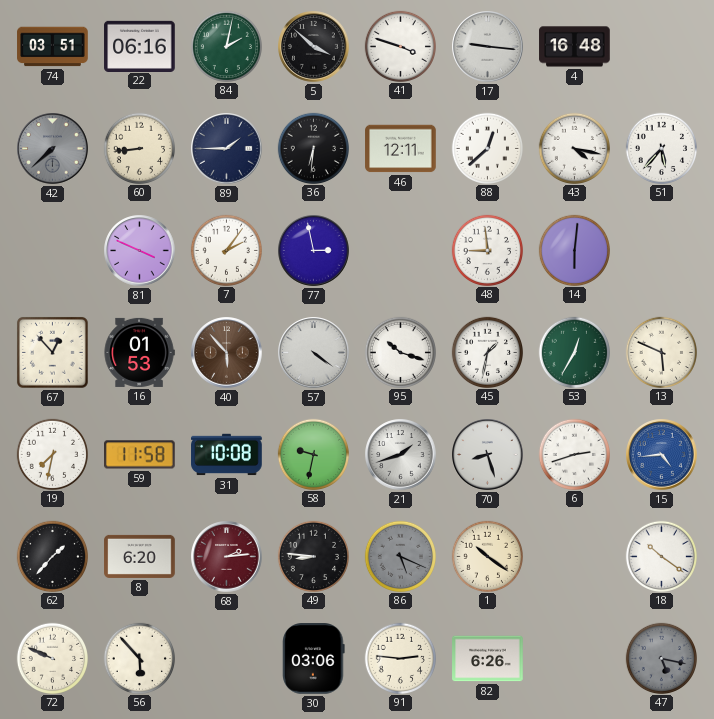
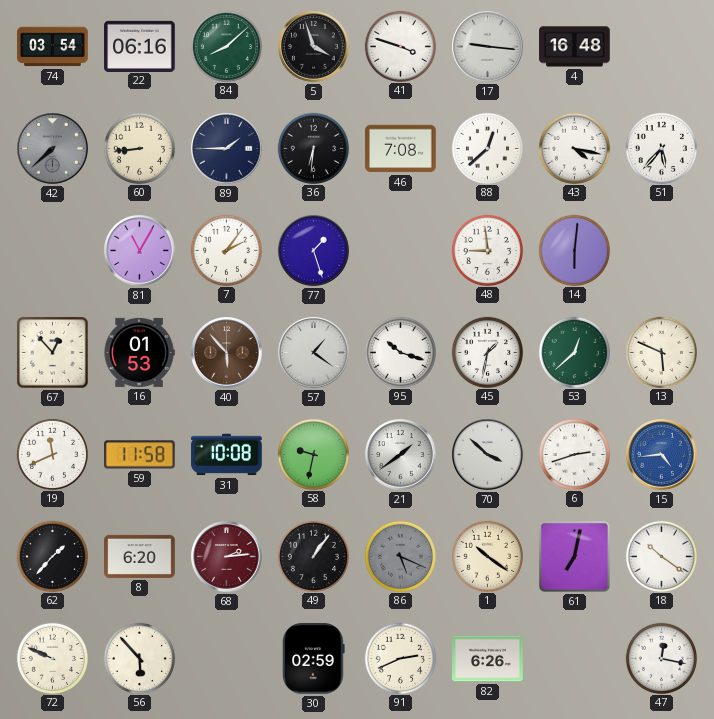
74: 03:51 -> 03:54 (53, 47)
84: 2:02 -> 8:08 (226, 46)
5: 3:52 -> 3:57 (314, 47)
46: 12:11 -> 7:08 (401, 149)
81: 3:49 -> 11:05 (140, 251)
77: 2:58 -> 1:27 (314, 251)
57: 4:21 -> 1:21 (314, 353)
53: 12:35 -> 12:38 (574, 352)
19: 7:32 -> 11:41 (52, 454)
21: 1:42 -> 1:39 (401, 455)
70: 8:27 -> 3:52 (488, 455)
49: 8:46 -> 1:06 (313, 556)
61: none -> 7:02 (574, 556)
30: 03:06 -> 02:59 (314, 659)
91: 2:46 -> 2:41 (400, 658)
47: 5:17 -> 12:17 (661, 658)
47 dial: grey -> white (661, 658)
